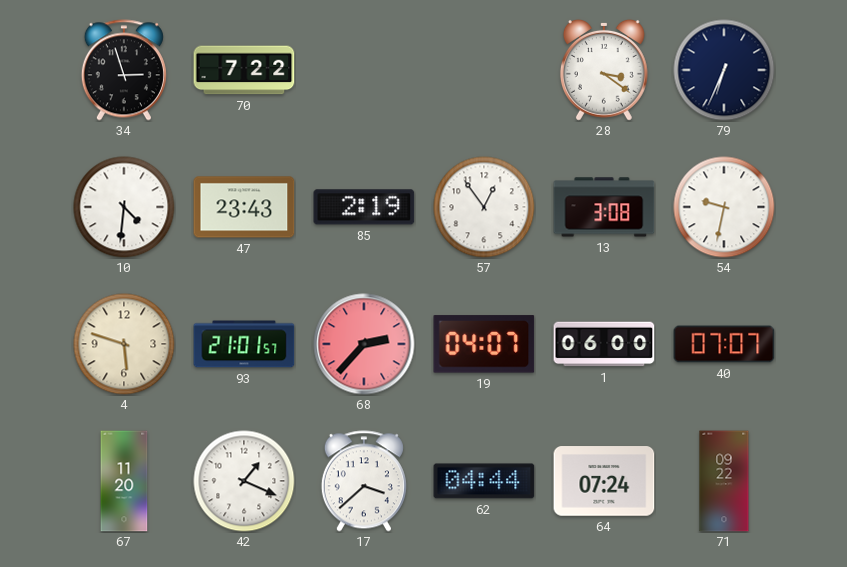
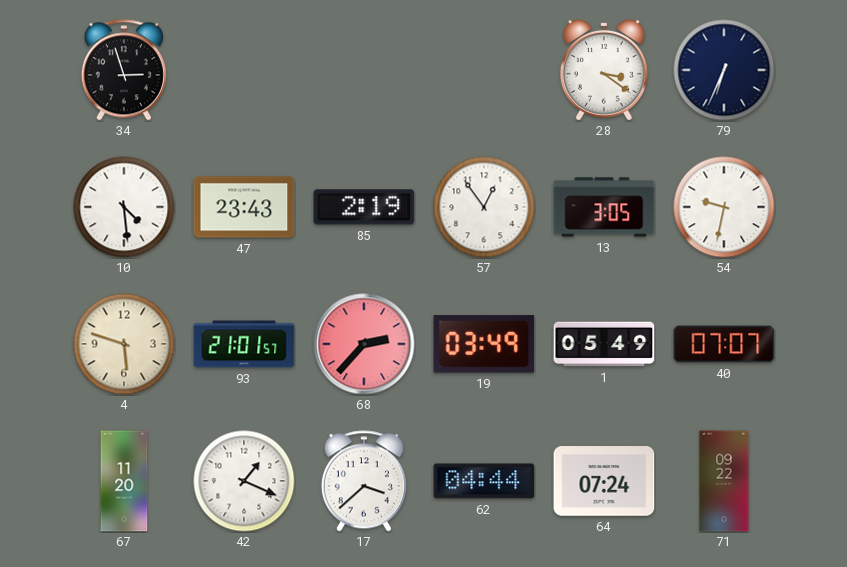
70: 7:22 -> none (244, 70)
10: 4:31 -> 4:29 (124, 207)
13: 3:08 -> 3:05 (604, 207)
19: 04:07 -> 03:49 (484, 344)
1: 06:00 -> 05:49 (604, 344)
